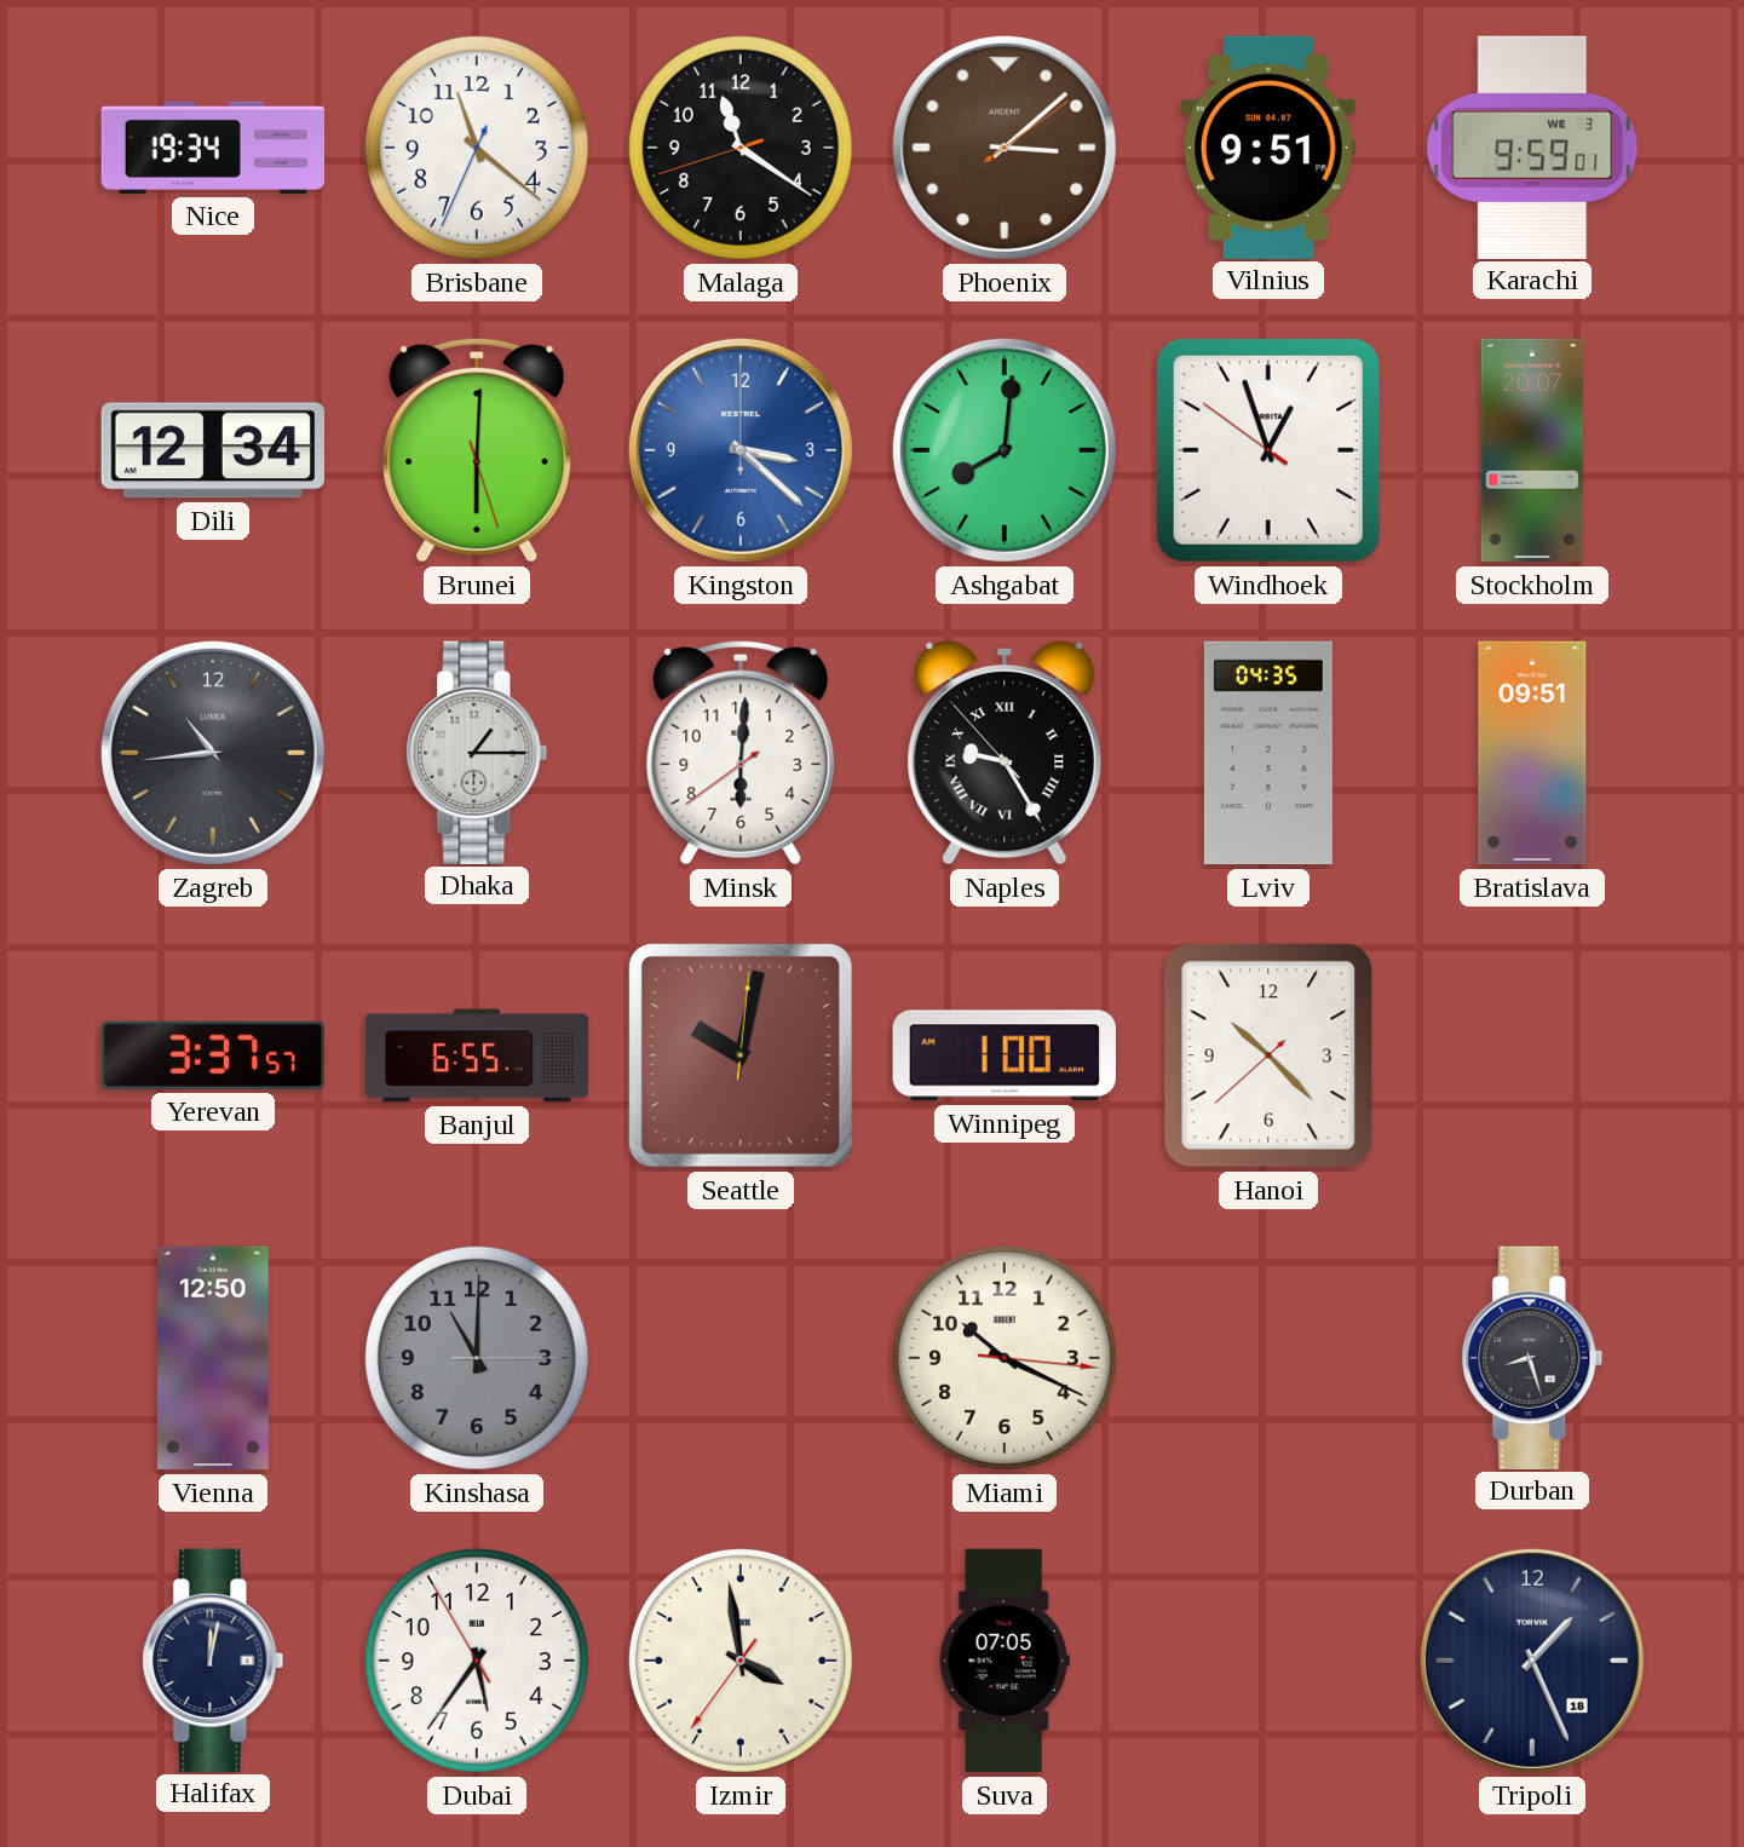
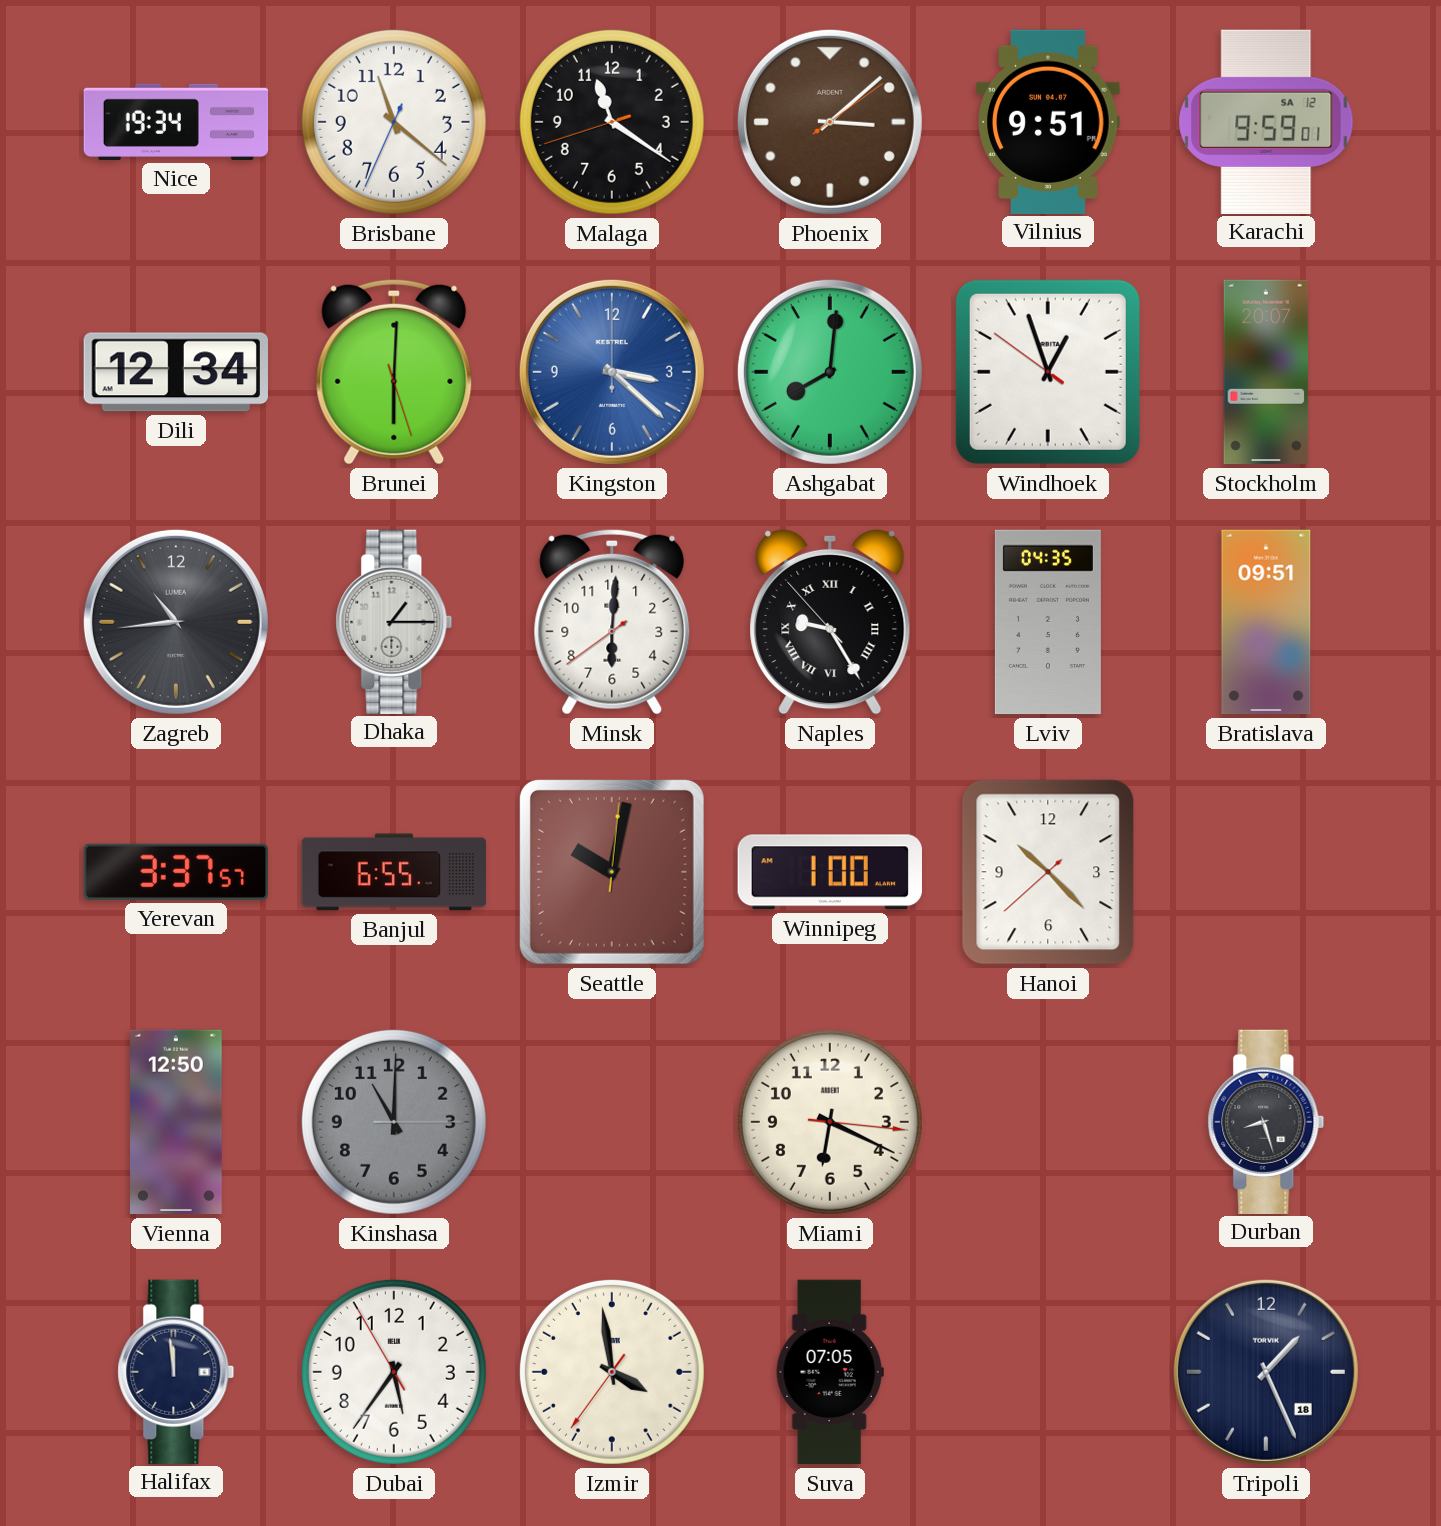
Karachi date: WE 3 -> SA 12 (1266, 121)
Miami: 10:19 -> 6:19 (830, 1122)
Halifax: 12:02 -> 11:59 (176, 1371)
